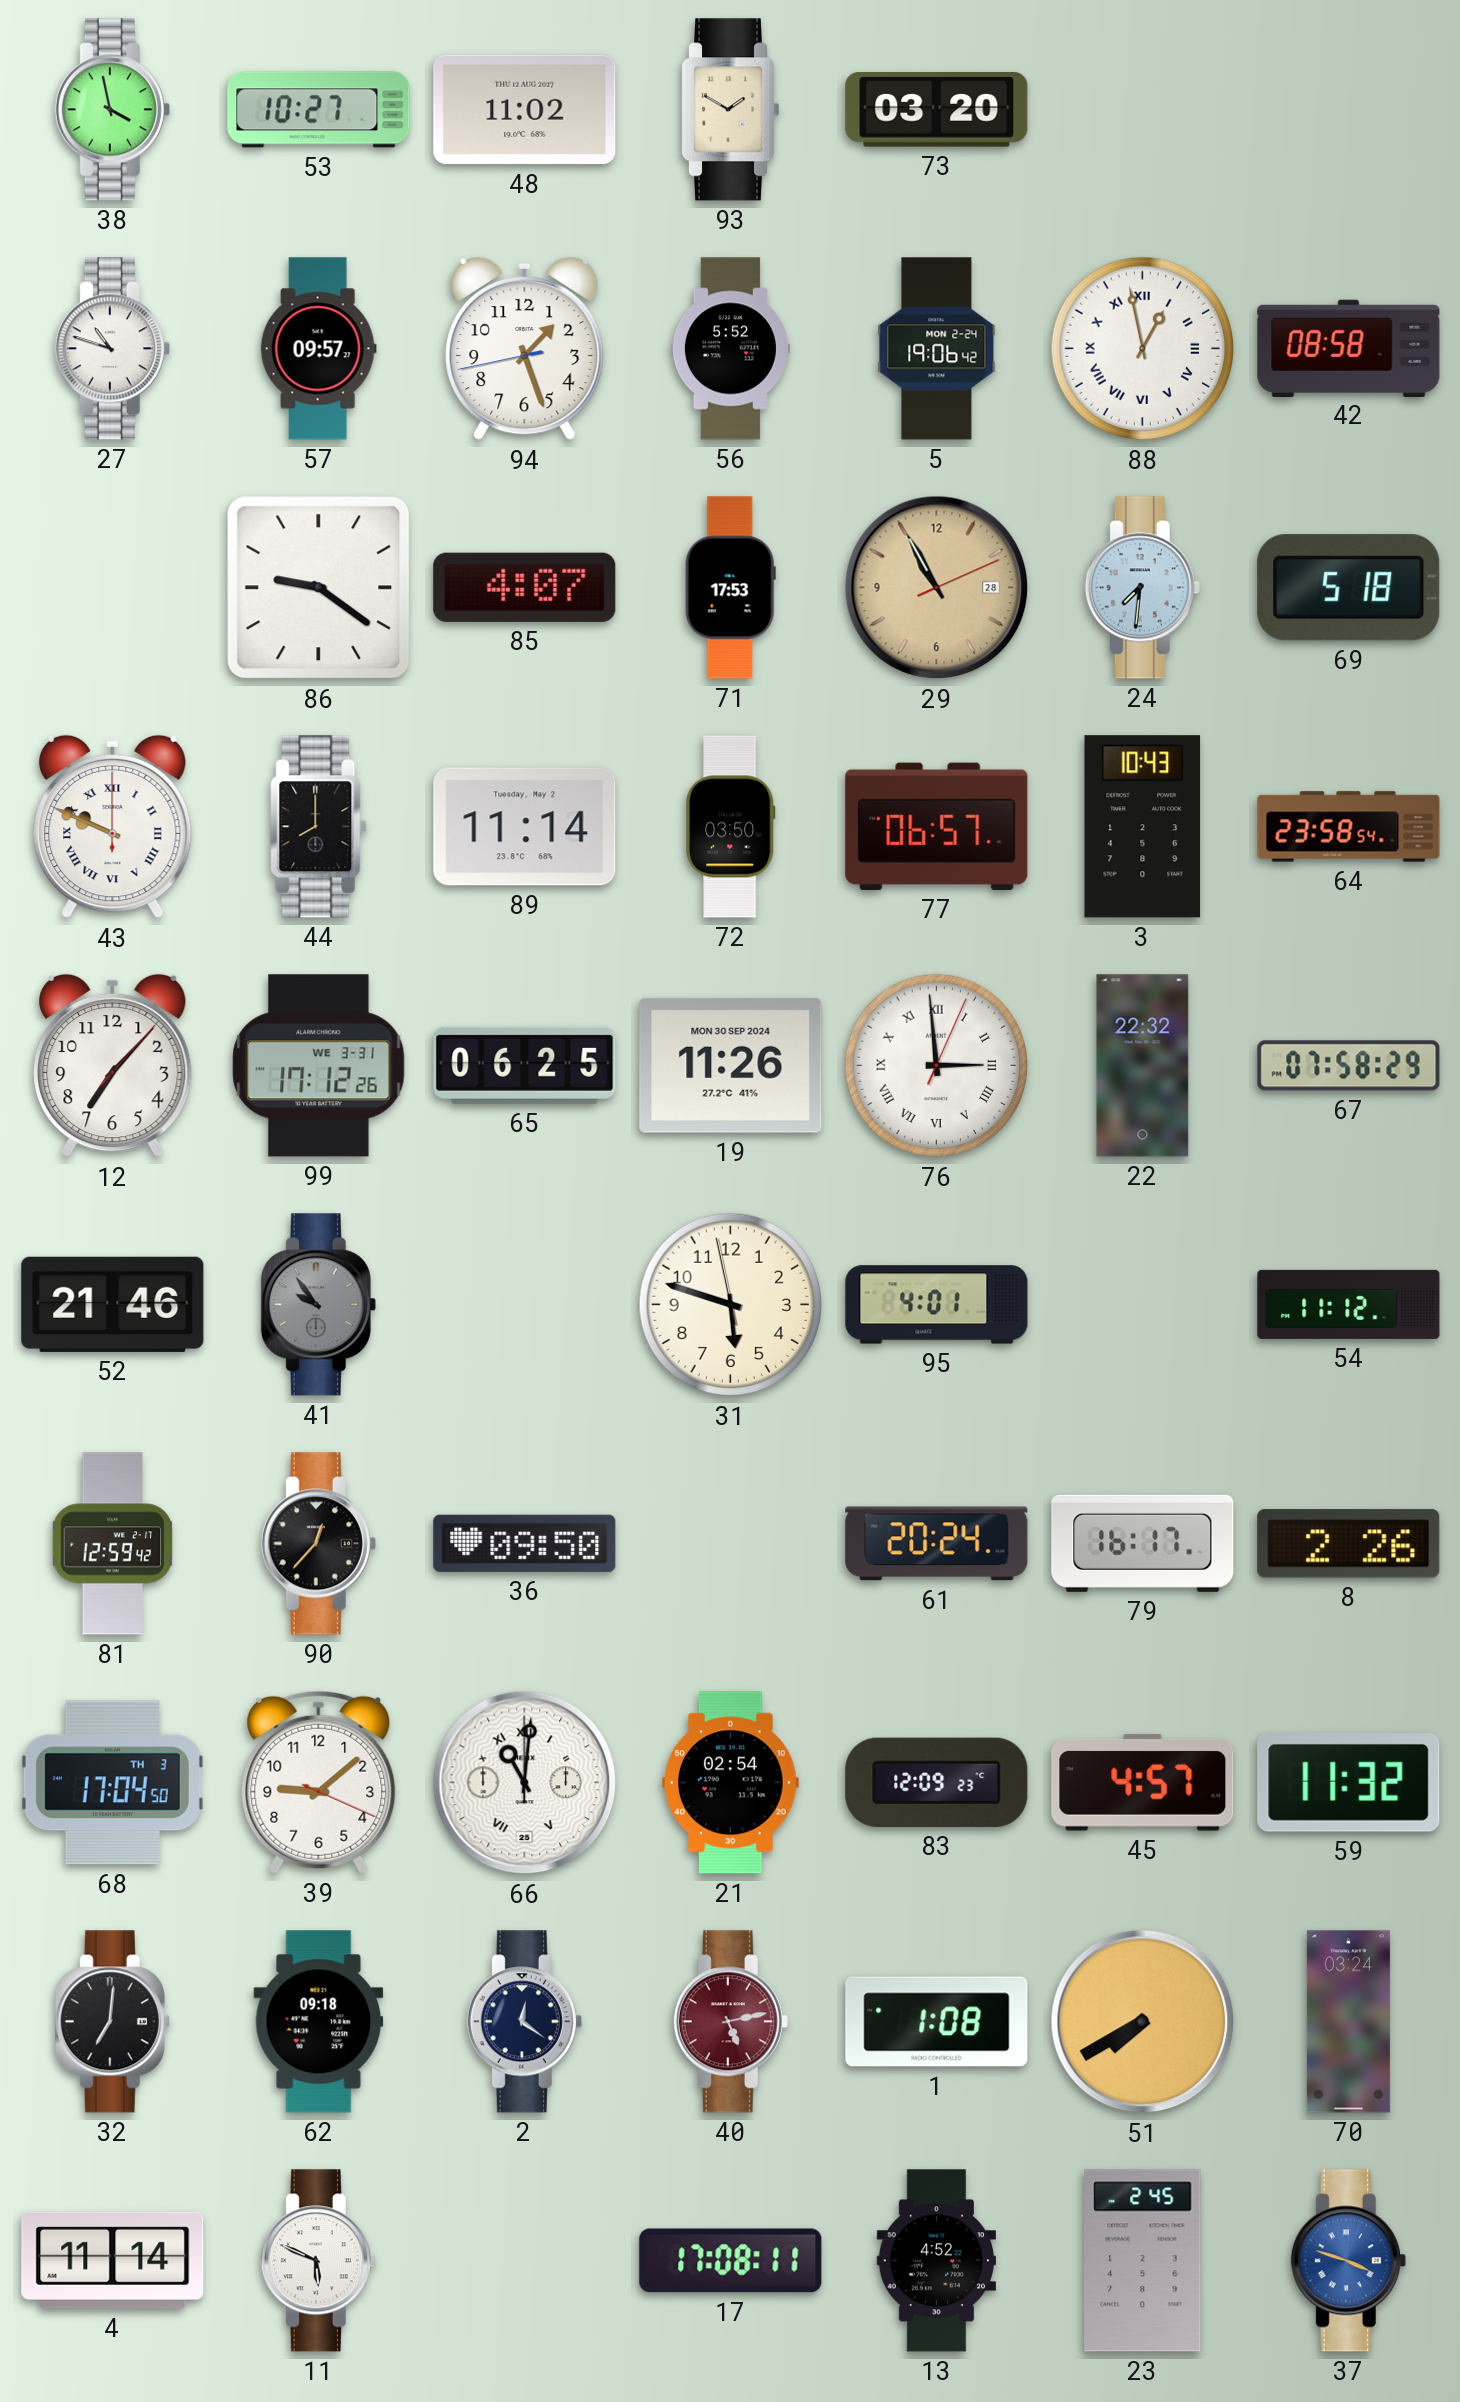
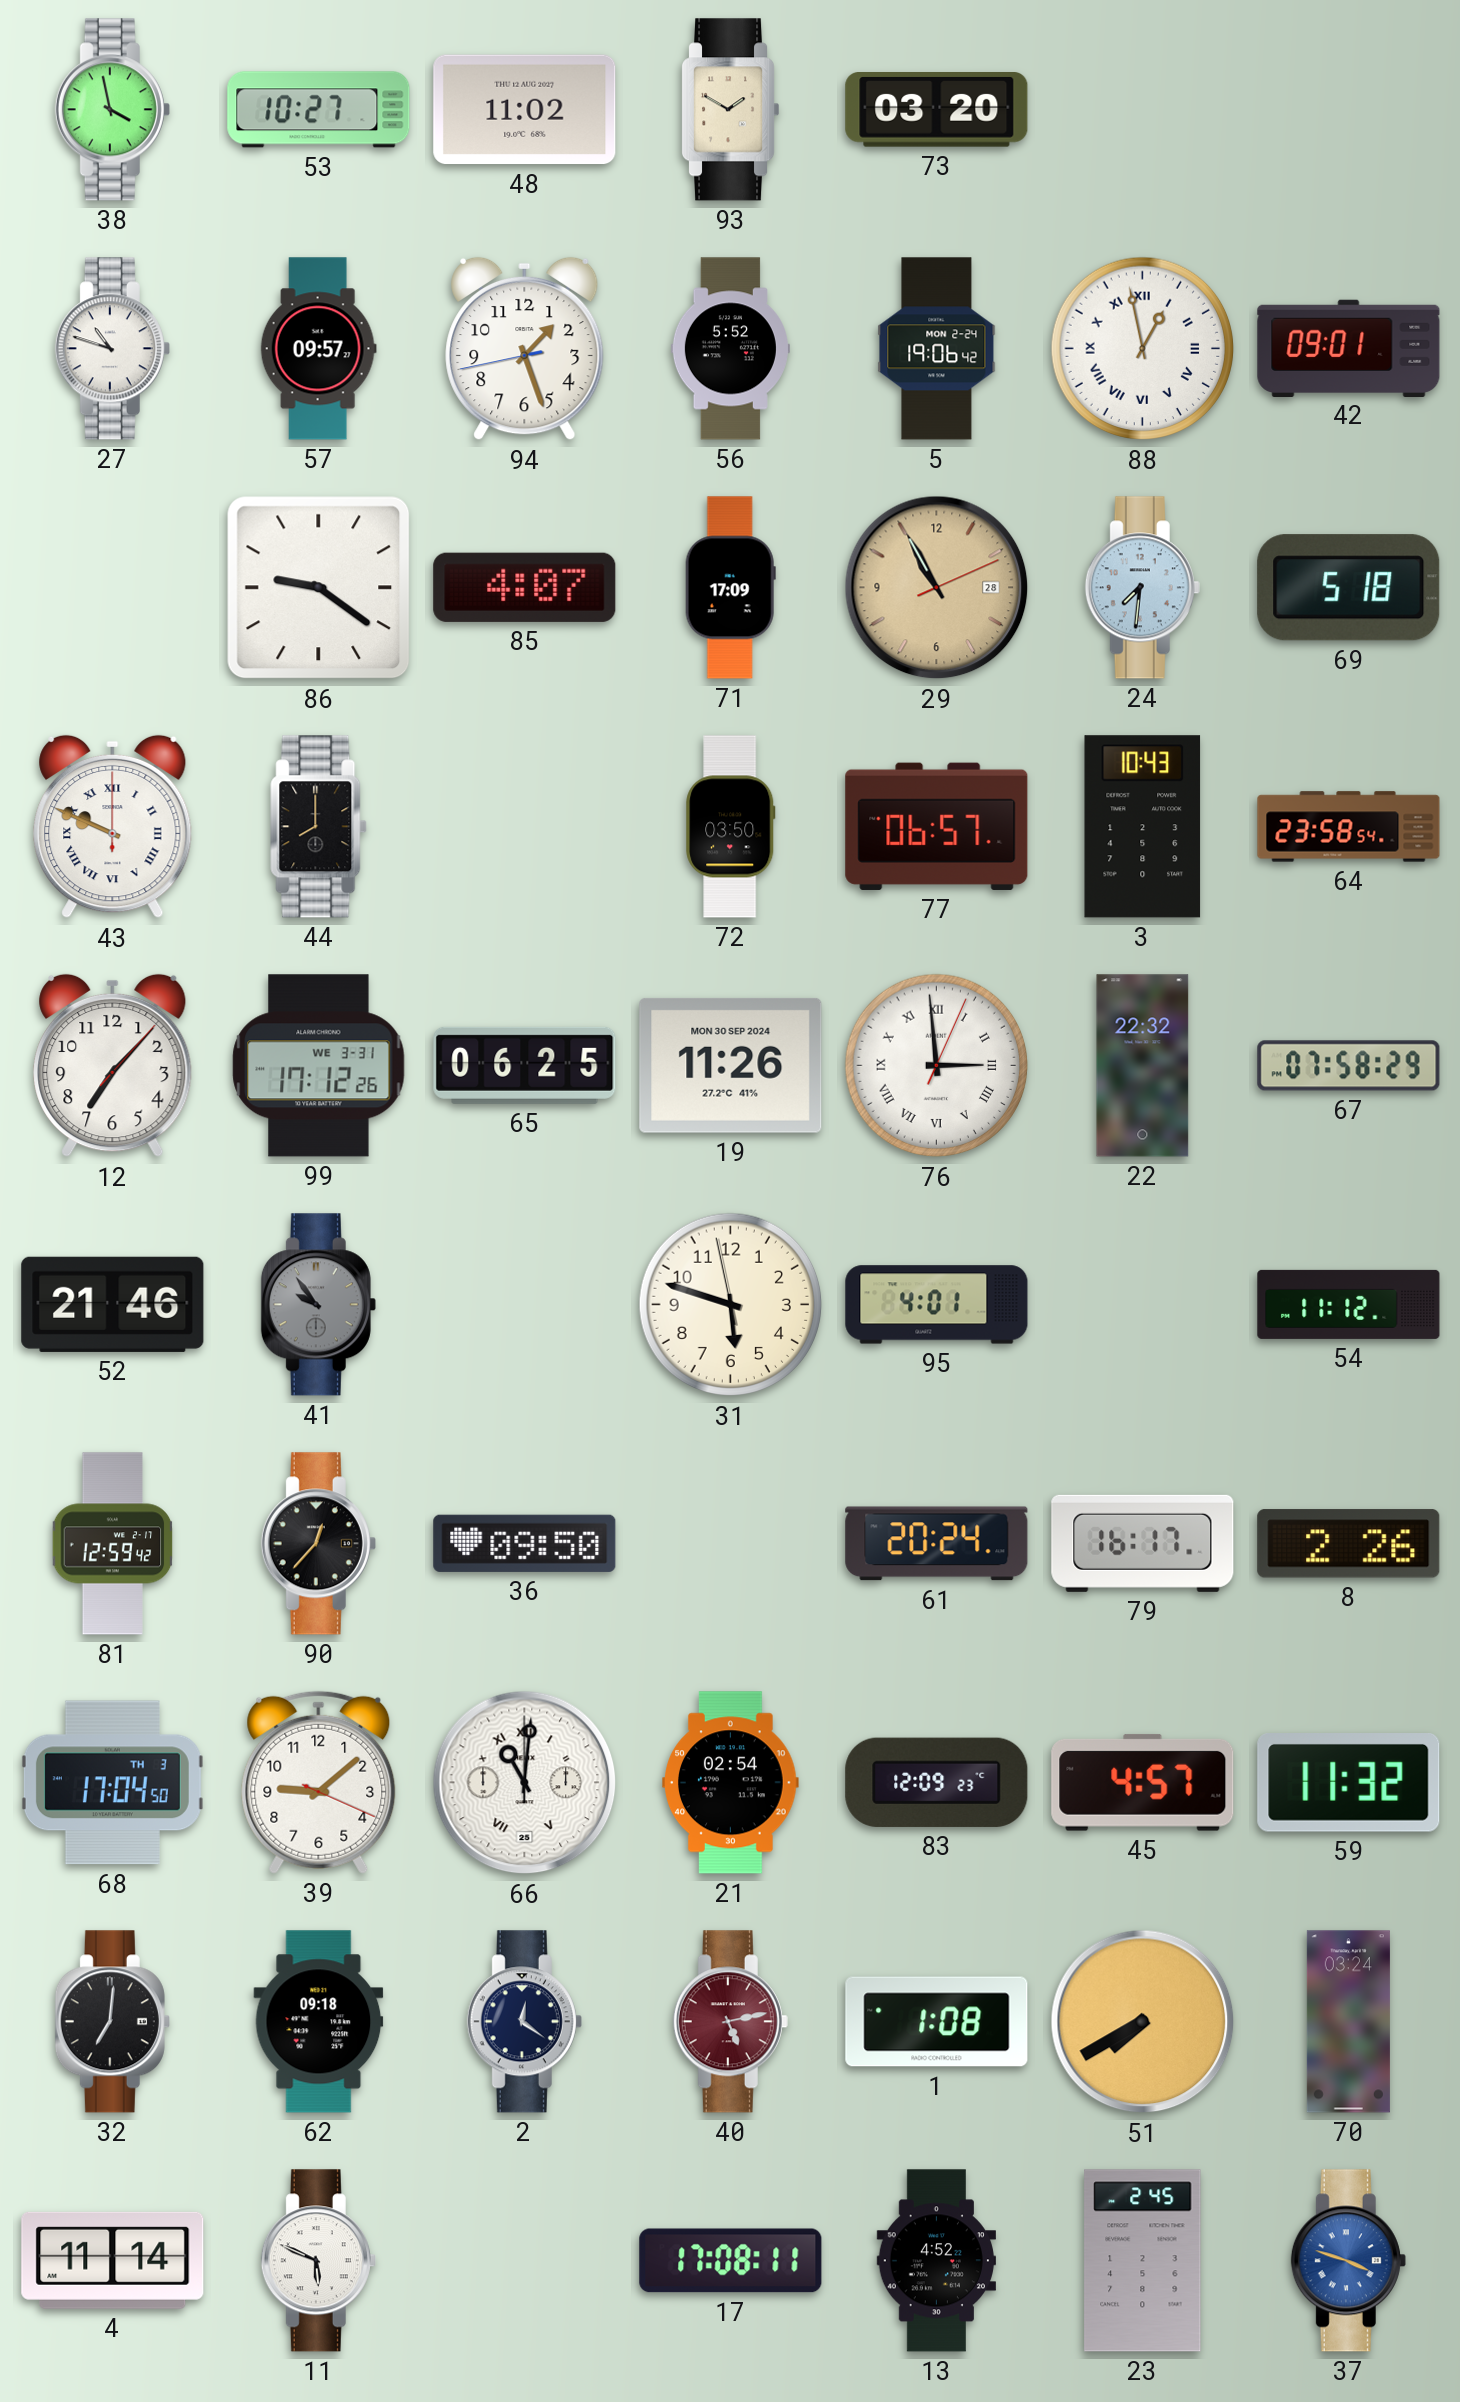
42: 08:58 -> 09:01 (1349, 348)
71: 17:53 -> 17:09 (730, 588)
89: 11:14 -> none (525, 827)
